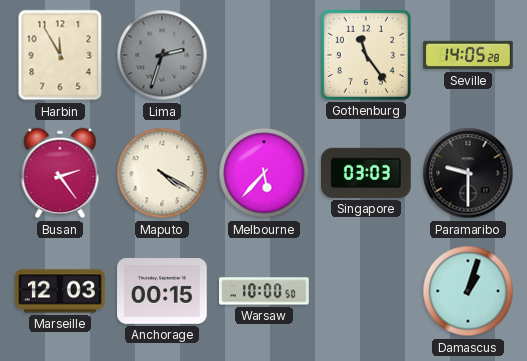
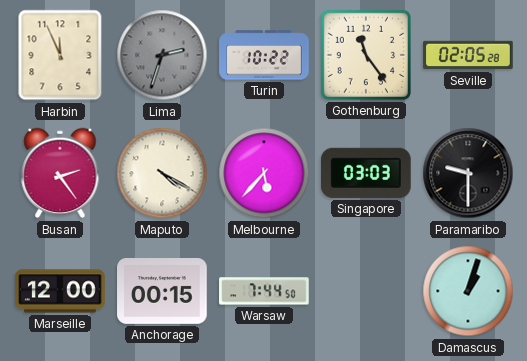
Harbin: 11:55 -> 11:56 (60, 55)
Turin: none -> 10:22 (264, 55)
Seville: 14:05 -> 02:05 (468, 55)
Marseille: 12:03 -> 12:00 (60, 291)
Warsaw: 10:00 -> 7:44 (264, 291)
